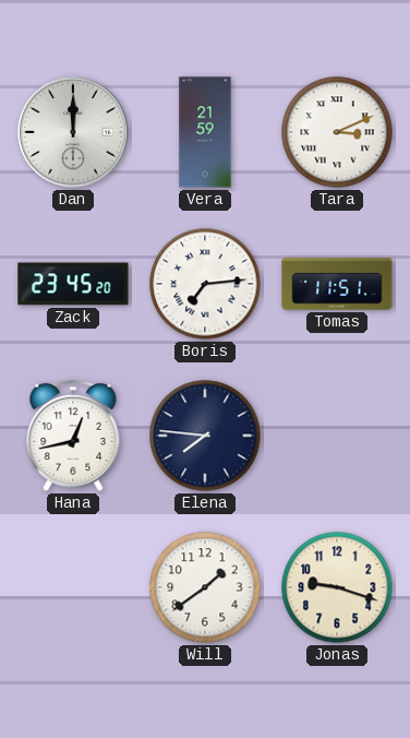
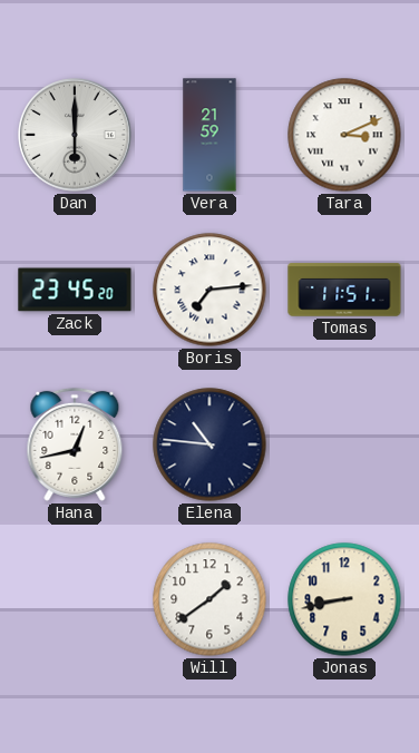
Dan: 12:00 -> 6:00 (76, 136)
Elena: 7:46 -> 10:46 (209, 444)
Jonas: 9:18 -> 8:43 (344, 599)
